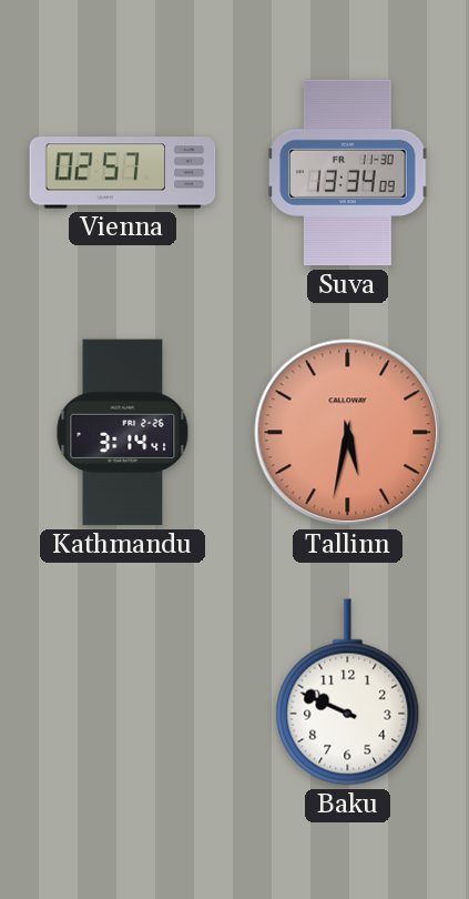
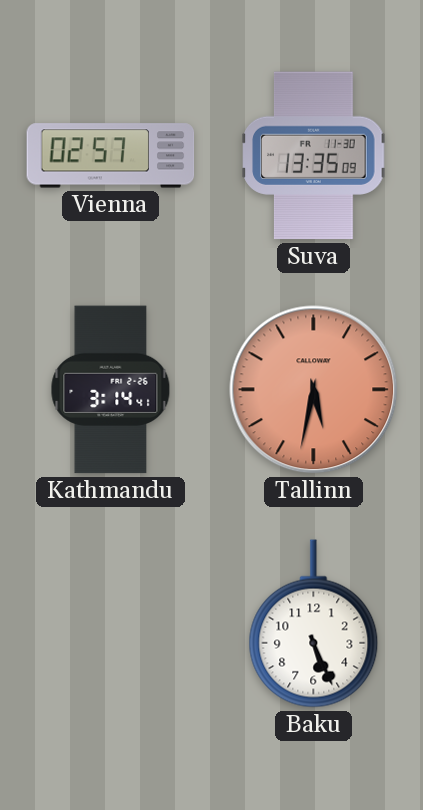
Suva: 13:34 -> 13:35 (314, 156)
Baku: 9:49 -> 5:26 (314, 624)
